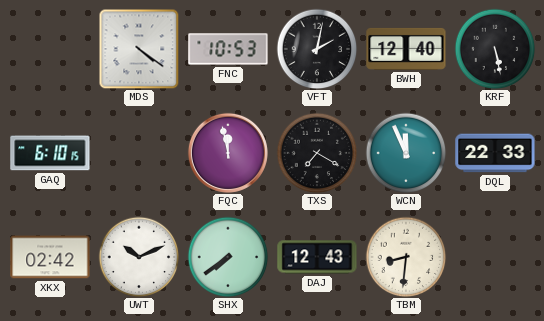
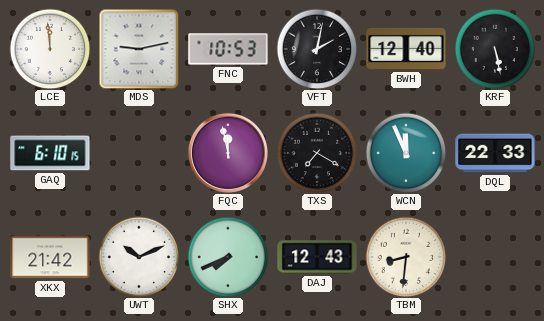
LCE: none -> 11:59 (50, 49)
MDS: 4:21 -> 9:13 (139, 49)
XKX: 02:42 -> 21:42 (50, 257)
SHX: 7:39 -> 7:41 (228, 257)
